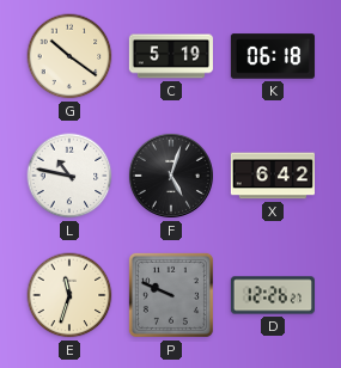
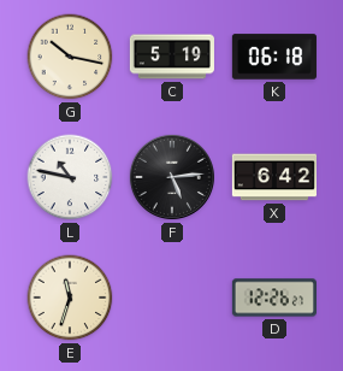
G: 10:21 -> 10:17 (70, 57)
F: 5:03 -> 5:14 (172, 177)
P: 9:49 -> none (171, 295)
